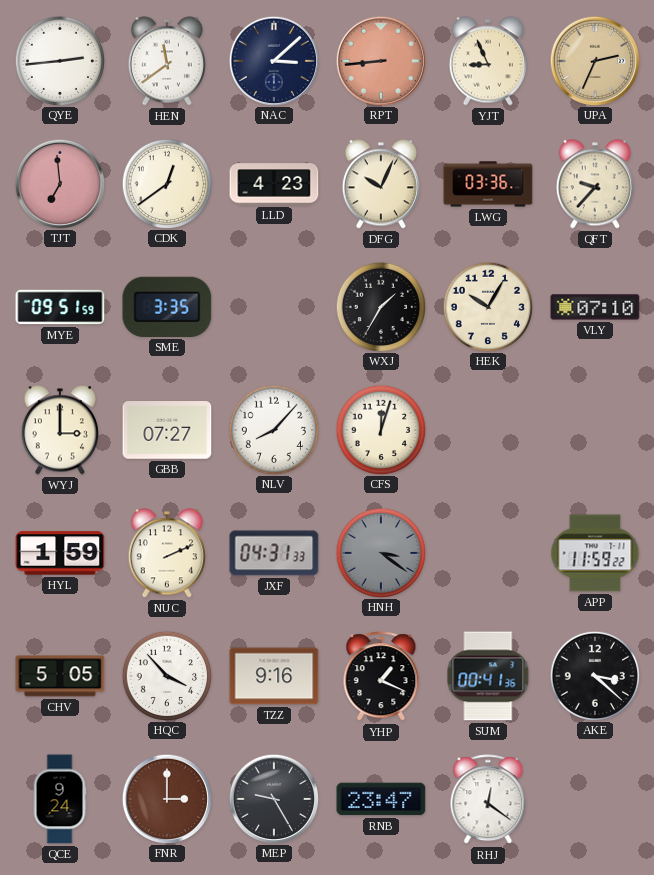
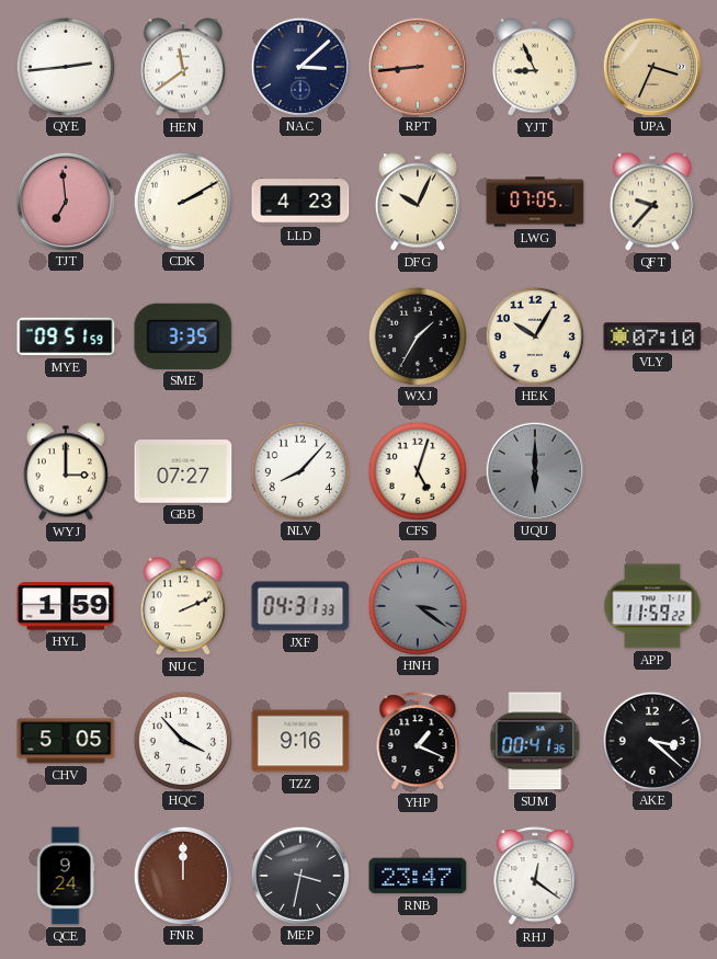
UPA: 2:34 -> 3:34 (651, 66)
CDK: 12:39 -> 2:10 (182, 201)
LWG: 03:36 -> 07:05 (535, 202)
CFS: 12:03 -> 5:03 (417, 470)
UQU: none -> 6:00 (534, 470)
FNR: 3:00 -> 12:00 (182, 875)
MEP: 9:25 -> 3:32 (299, 875)
